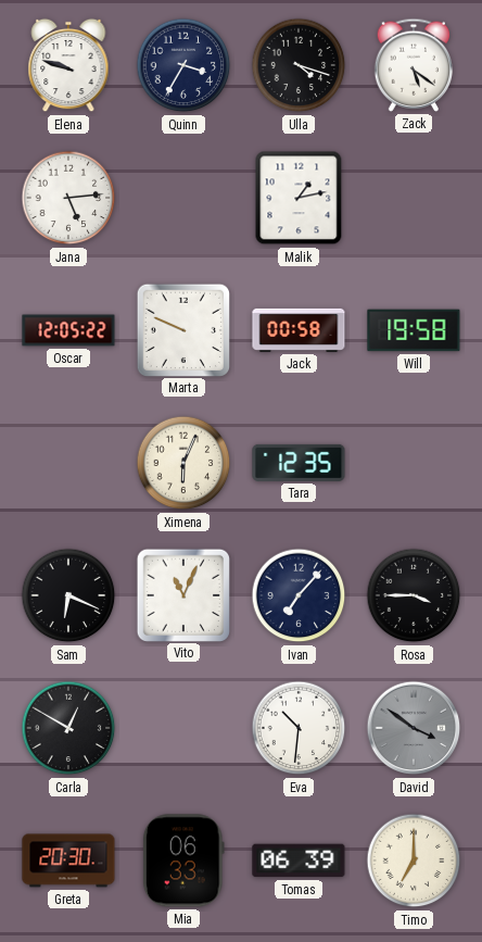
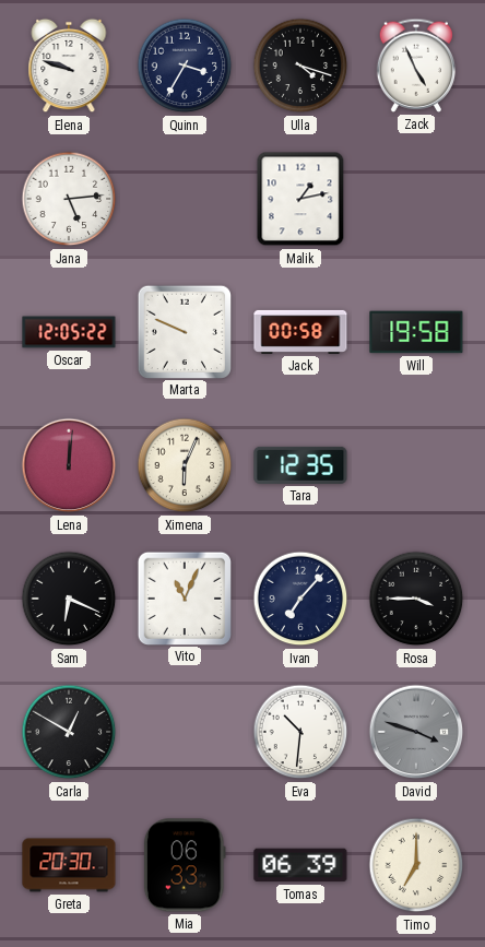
Zack: 5:21 -> 4:56 (416, 66)
Lena: none -> 12:01 (69, 465)
David: 3:51 -> 3:48 (416, 732)
